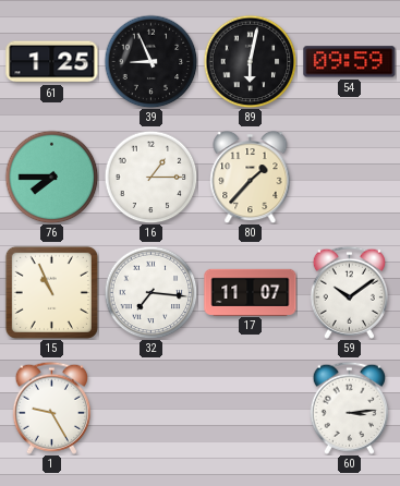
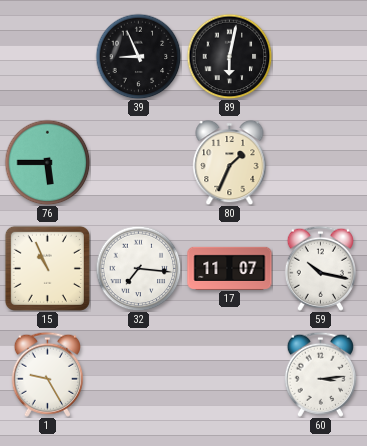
61: 1:25 -> none (52, 62)
54: 09:59 -> none (350, 62)
76: 7:45 -> 5:45 (47, 162)
16: 1:15 -> none (150, 177)
80: 1:37 -> 1:34 (230, 162)
59: 10:09 -> 10:17 (320, 268)
